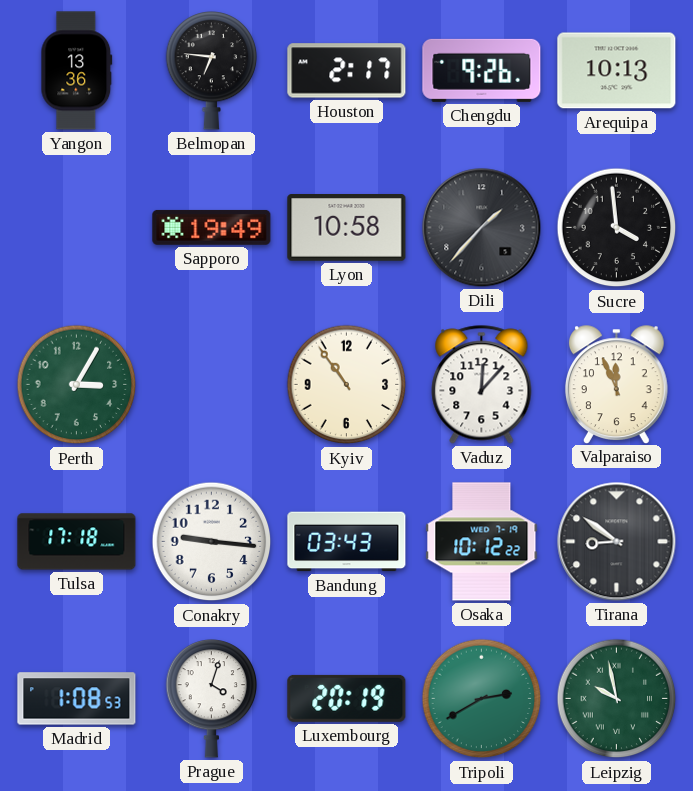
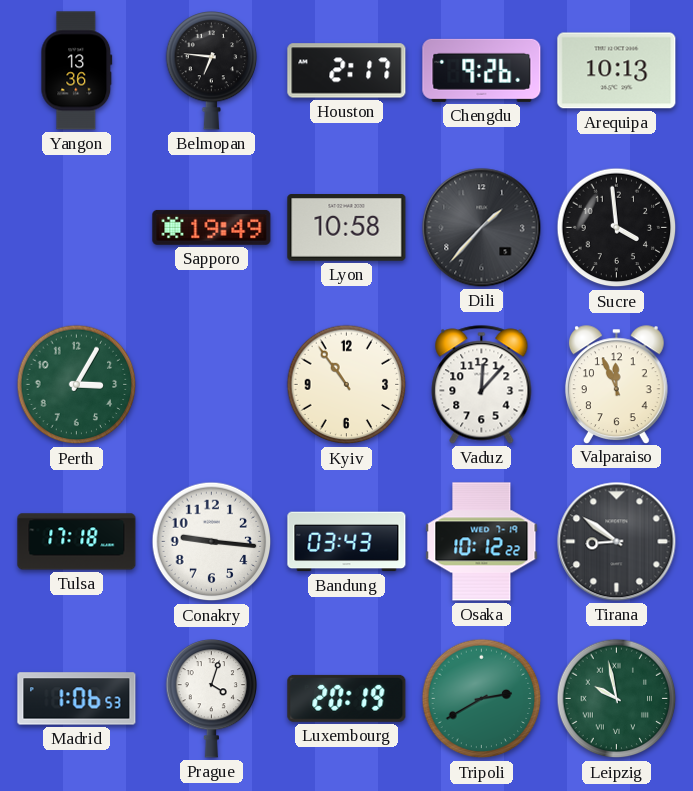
Madrid: 1:08 -> 1:06 (77, 699)
